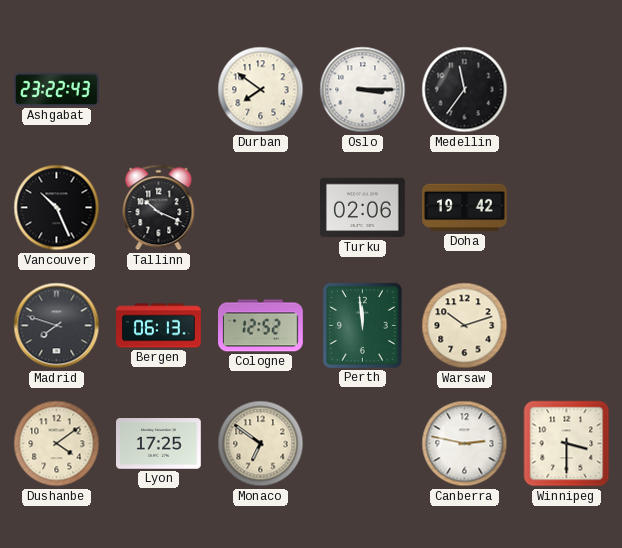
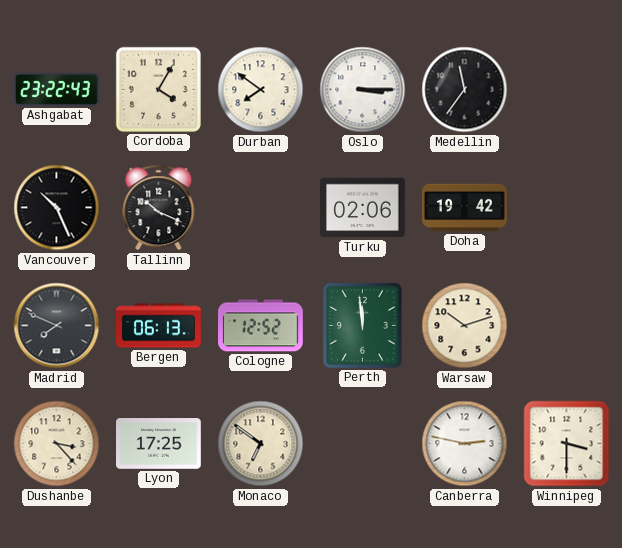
Cordoba: none -> 4:05 (158, 89)
Madrid: 7:48 -> 7:49 (57, 326)
Dushanbe: 4:09 -> 3:23 (57, 444)
